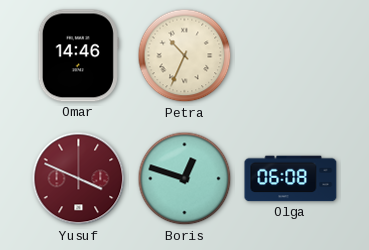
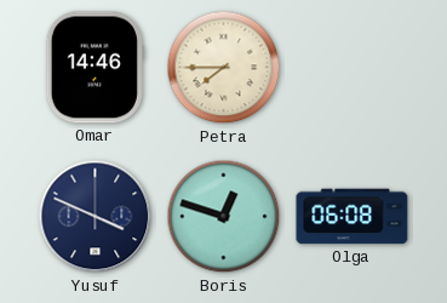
Petra: 10:34 -> 7:45 (224, 68)
Yusuf dial: burgundy -> navy (96, 217)
